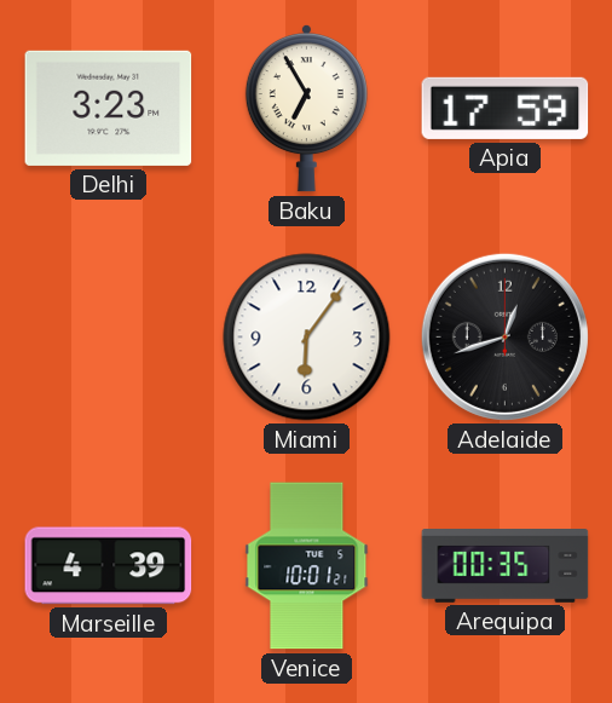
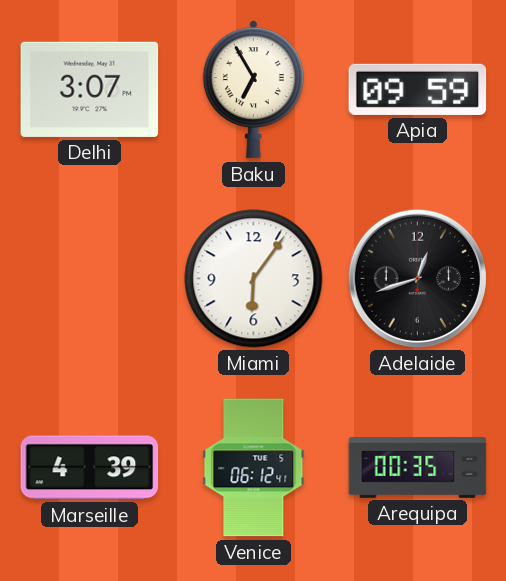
Delhi: 3:23 -> 3:07 (90, 89)
Apia: 17:59 -> 09:59 (418, 89)
Venice: 10:01 -> 06:12 (254, 468)
